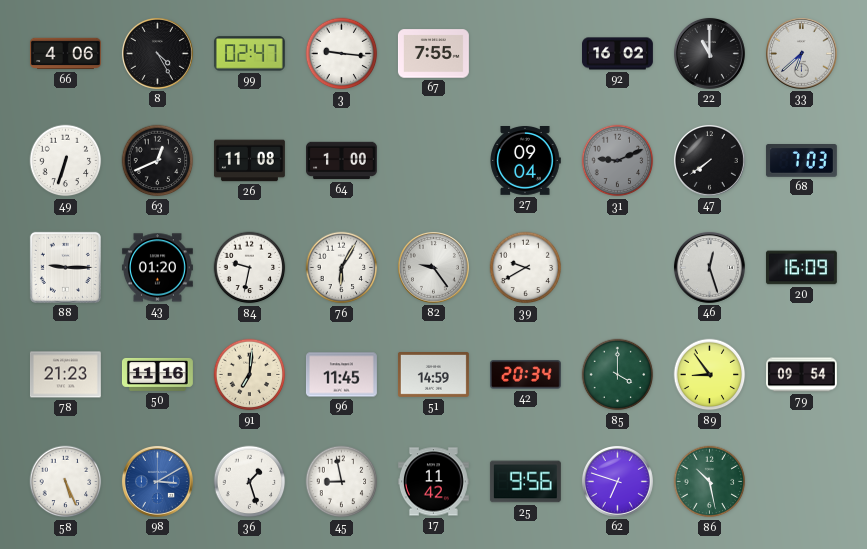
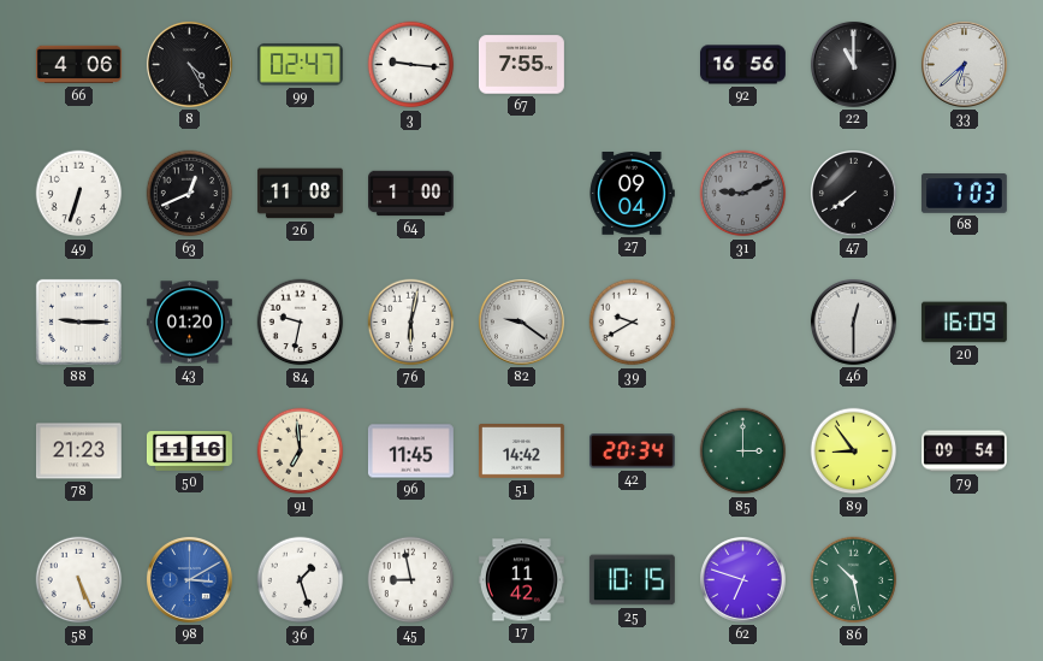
92: 16:02 -> 16:56 (743, 65)
76: 6:05 -> 6:02 (411, 323)
82: 9:24 -> 9:21 (521, 321)
46: 12:27 -> 12:30 (853, 321)
91: 7:01 -> 6:59 (301, 452)
51: 14:59 -> 14:42 (521, 452)
85: 4:00 -> 3:00 (743, 452)
25: 9:56 -> 10:15 (632, 580)
